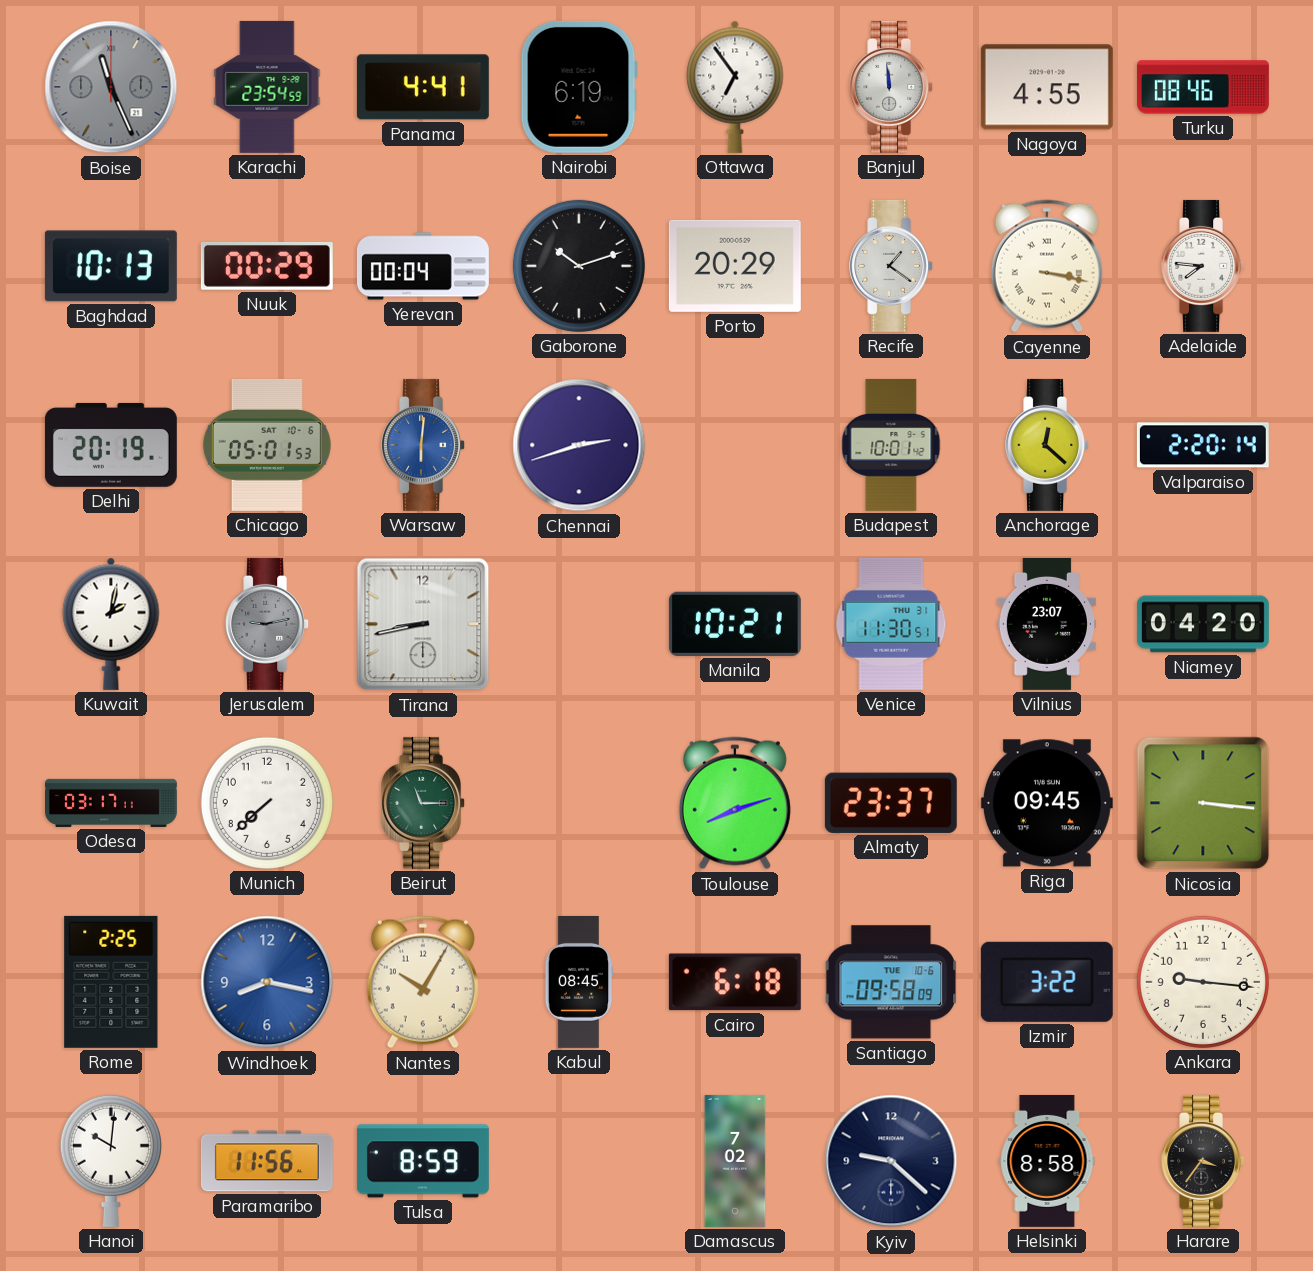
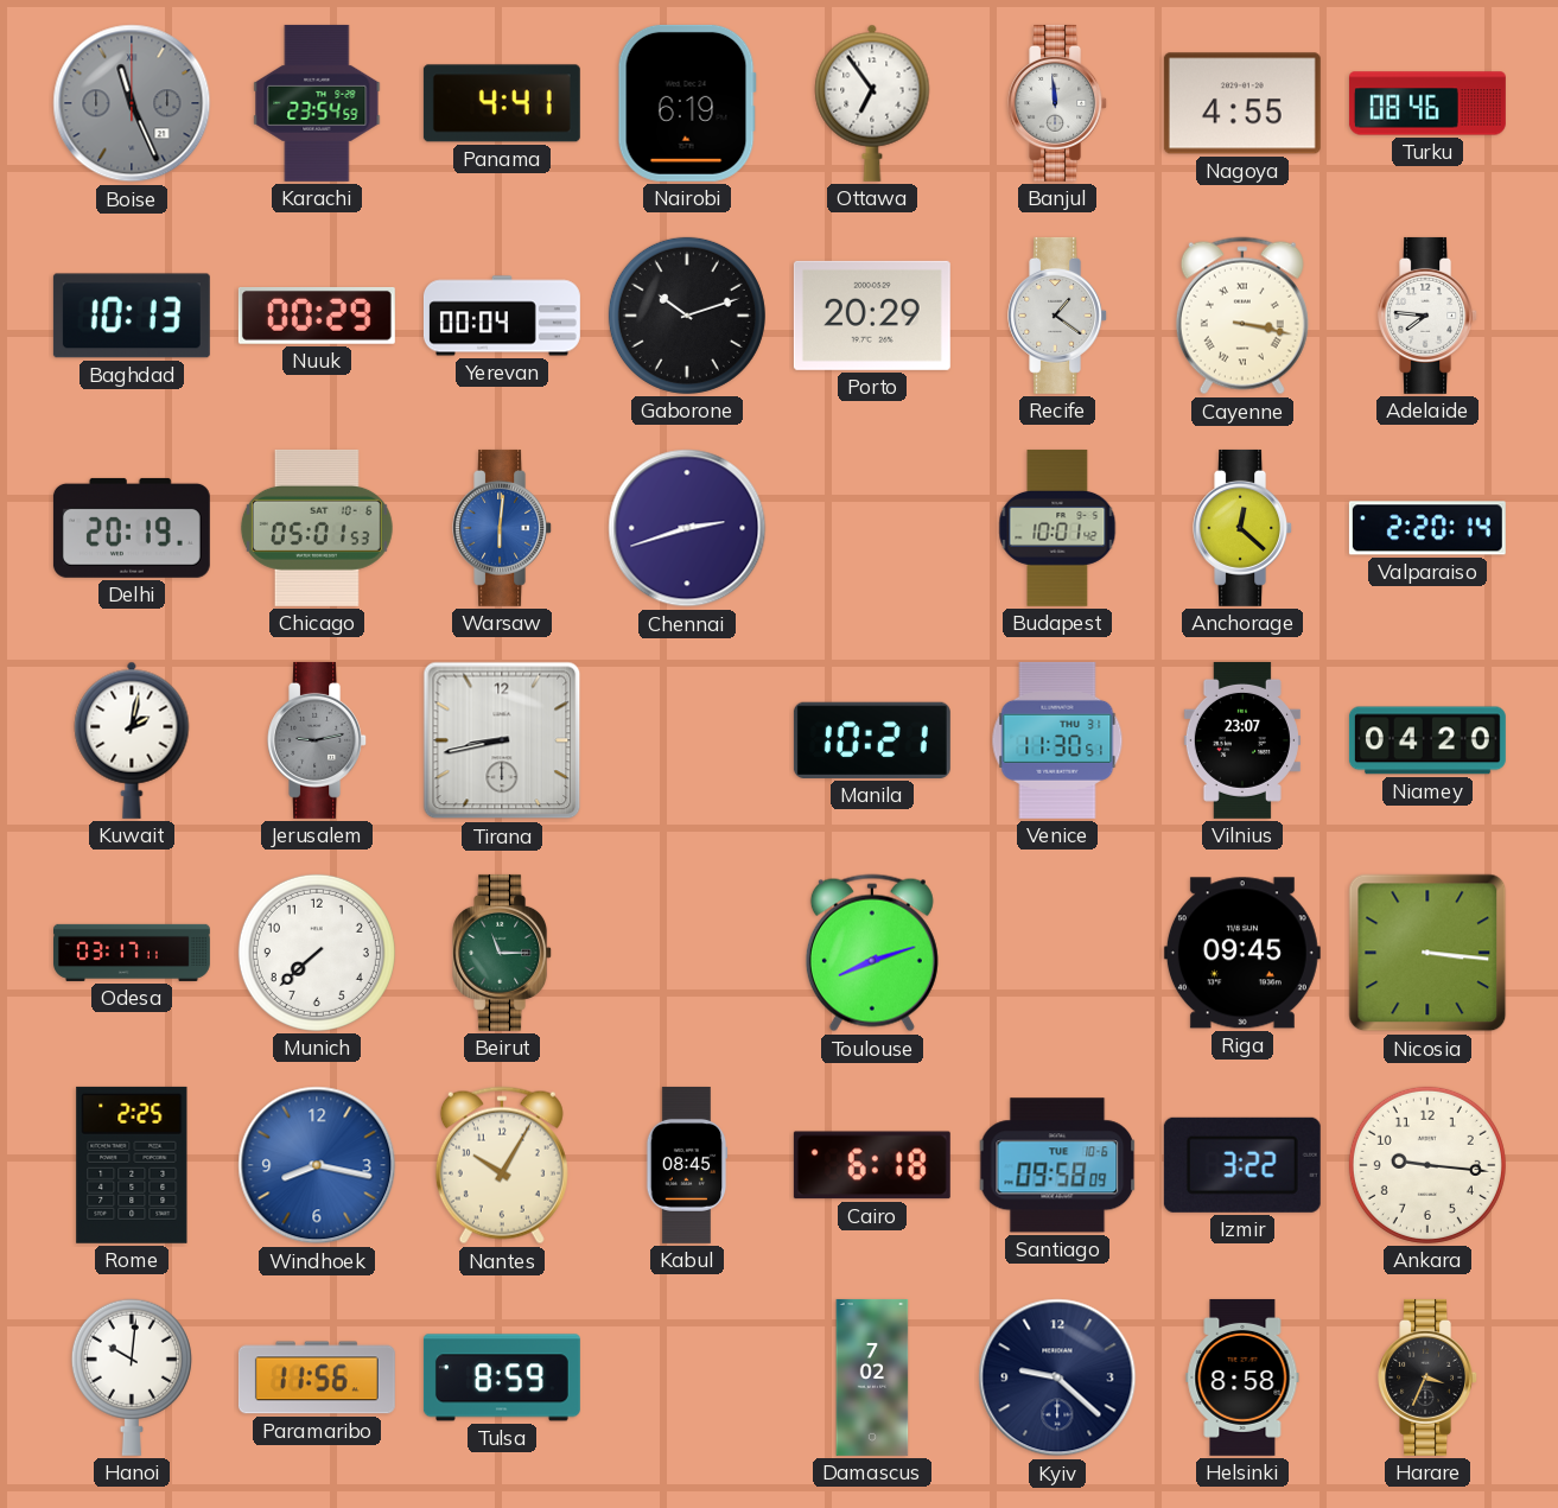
Almaty: 23:37 -> none (891, 803)
Harare: 3:36 -> 3:34 (1429, 1377)
